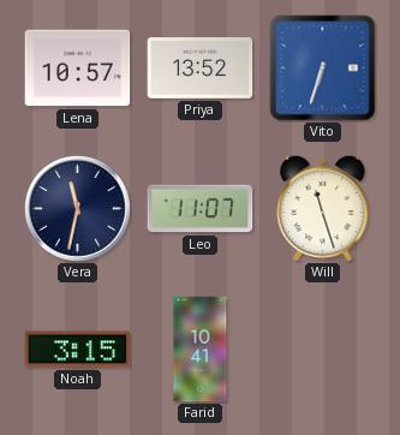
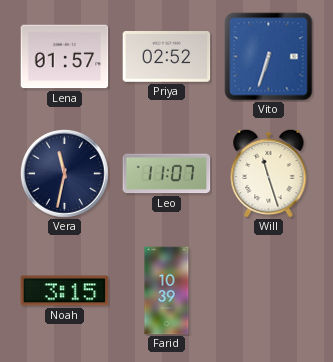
Lena: 10:57 -> 01:57 (65, 57)
Priya: 13:52 -> 02:52 (167, 57)
Farid: 10:41 -> 10:39 (167, 291)
